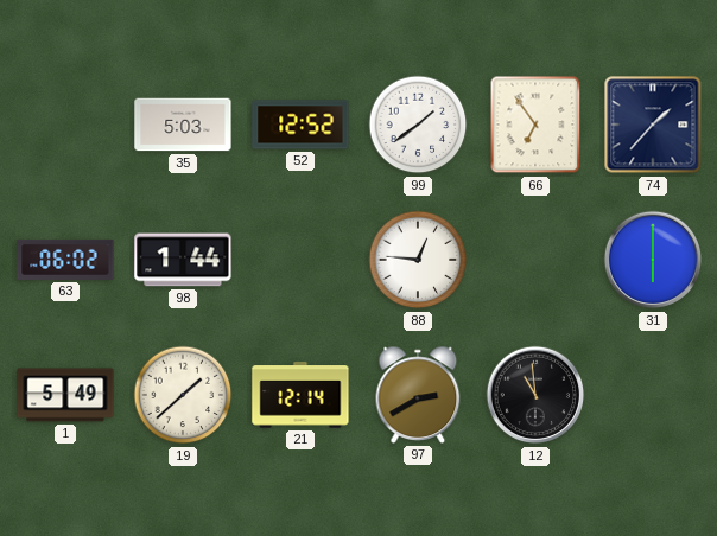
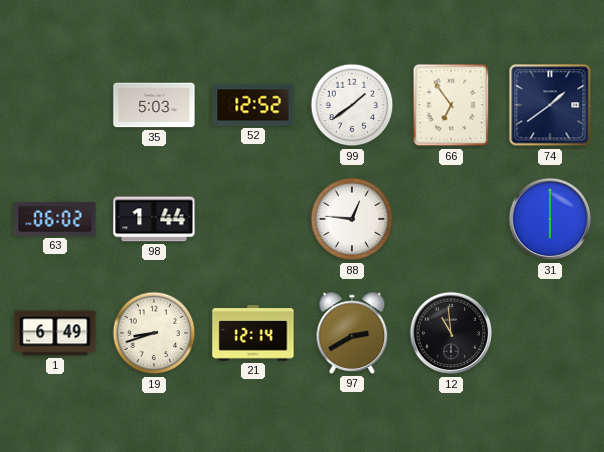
74: 1:37 -> 1:39 (550, 105)
1: 5:49 -> 6:49 (55, 333)
19: 1:38 -> 8:42 (154, 333)
